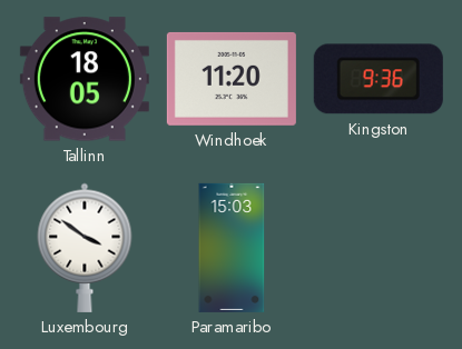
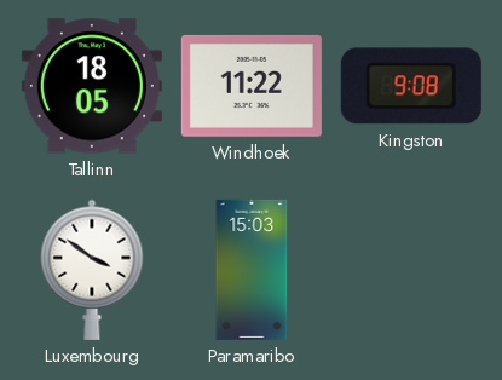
Windhoek: 11:20 -> 11:22 (252, 86)
Kingston: 9:36 -> 9:08 (411, 86)
